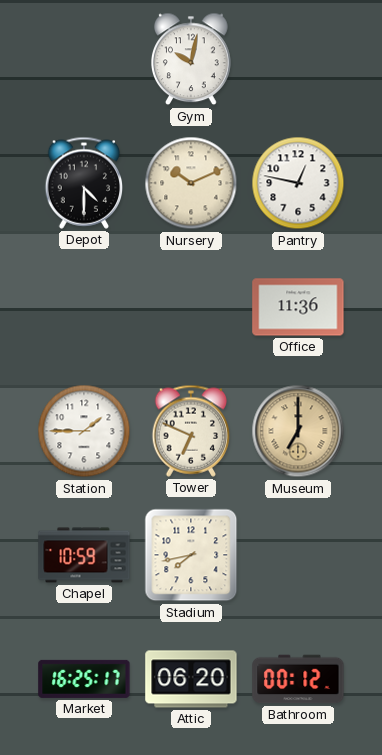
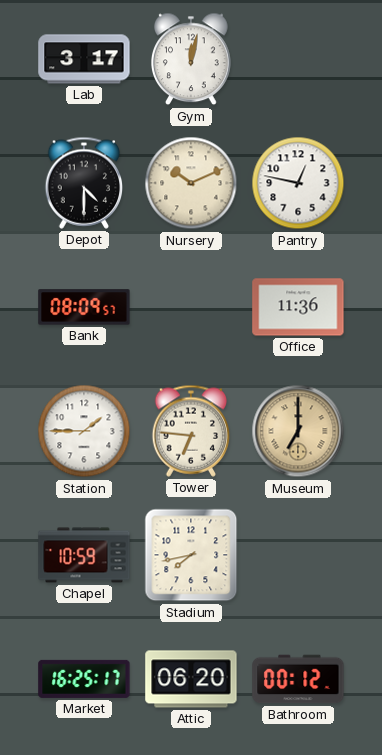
Lab: none -> 3:17 (84, 59)
Gym: 10:02 -> 12:02 (192, 59)
Bank: none -> 08:09 (84, 307)
Tower: 6:49 -> 6:46 (191, 431)
